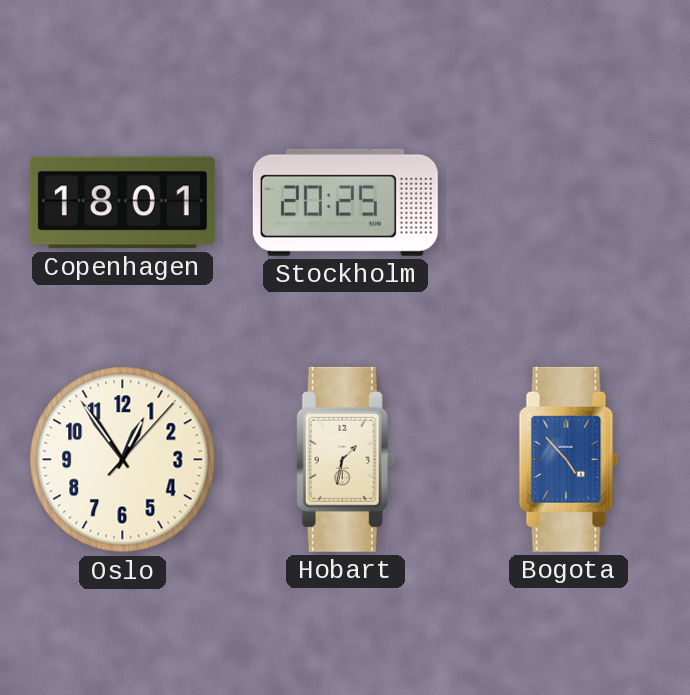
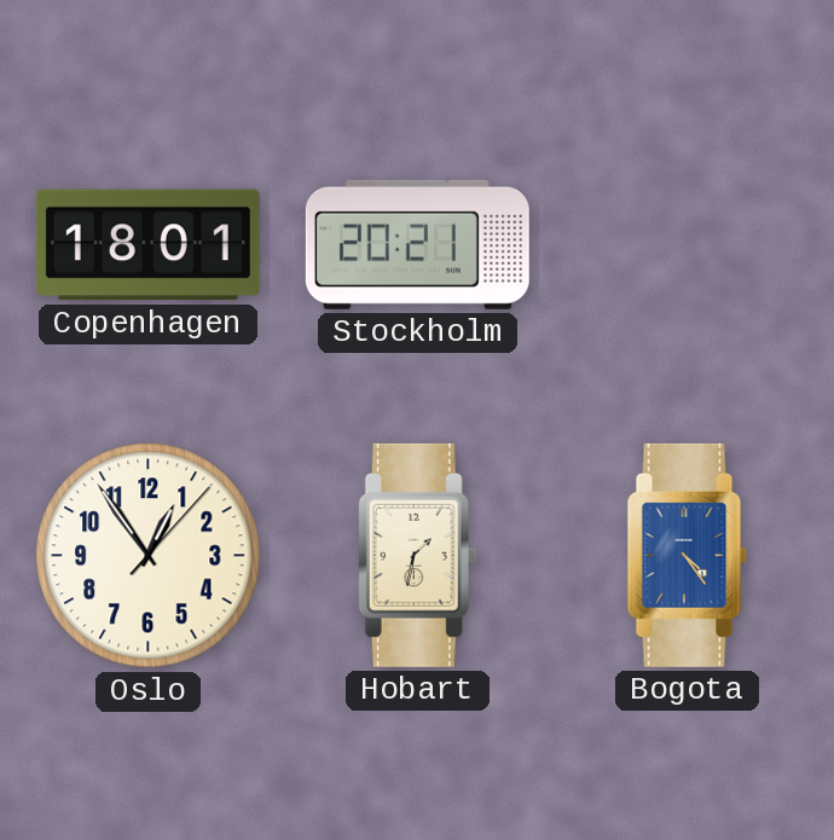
Stockholm: 20:25 -> 20:21 (417, 244)
Bogota: 4:53 -> 4:24 (688, 555)
